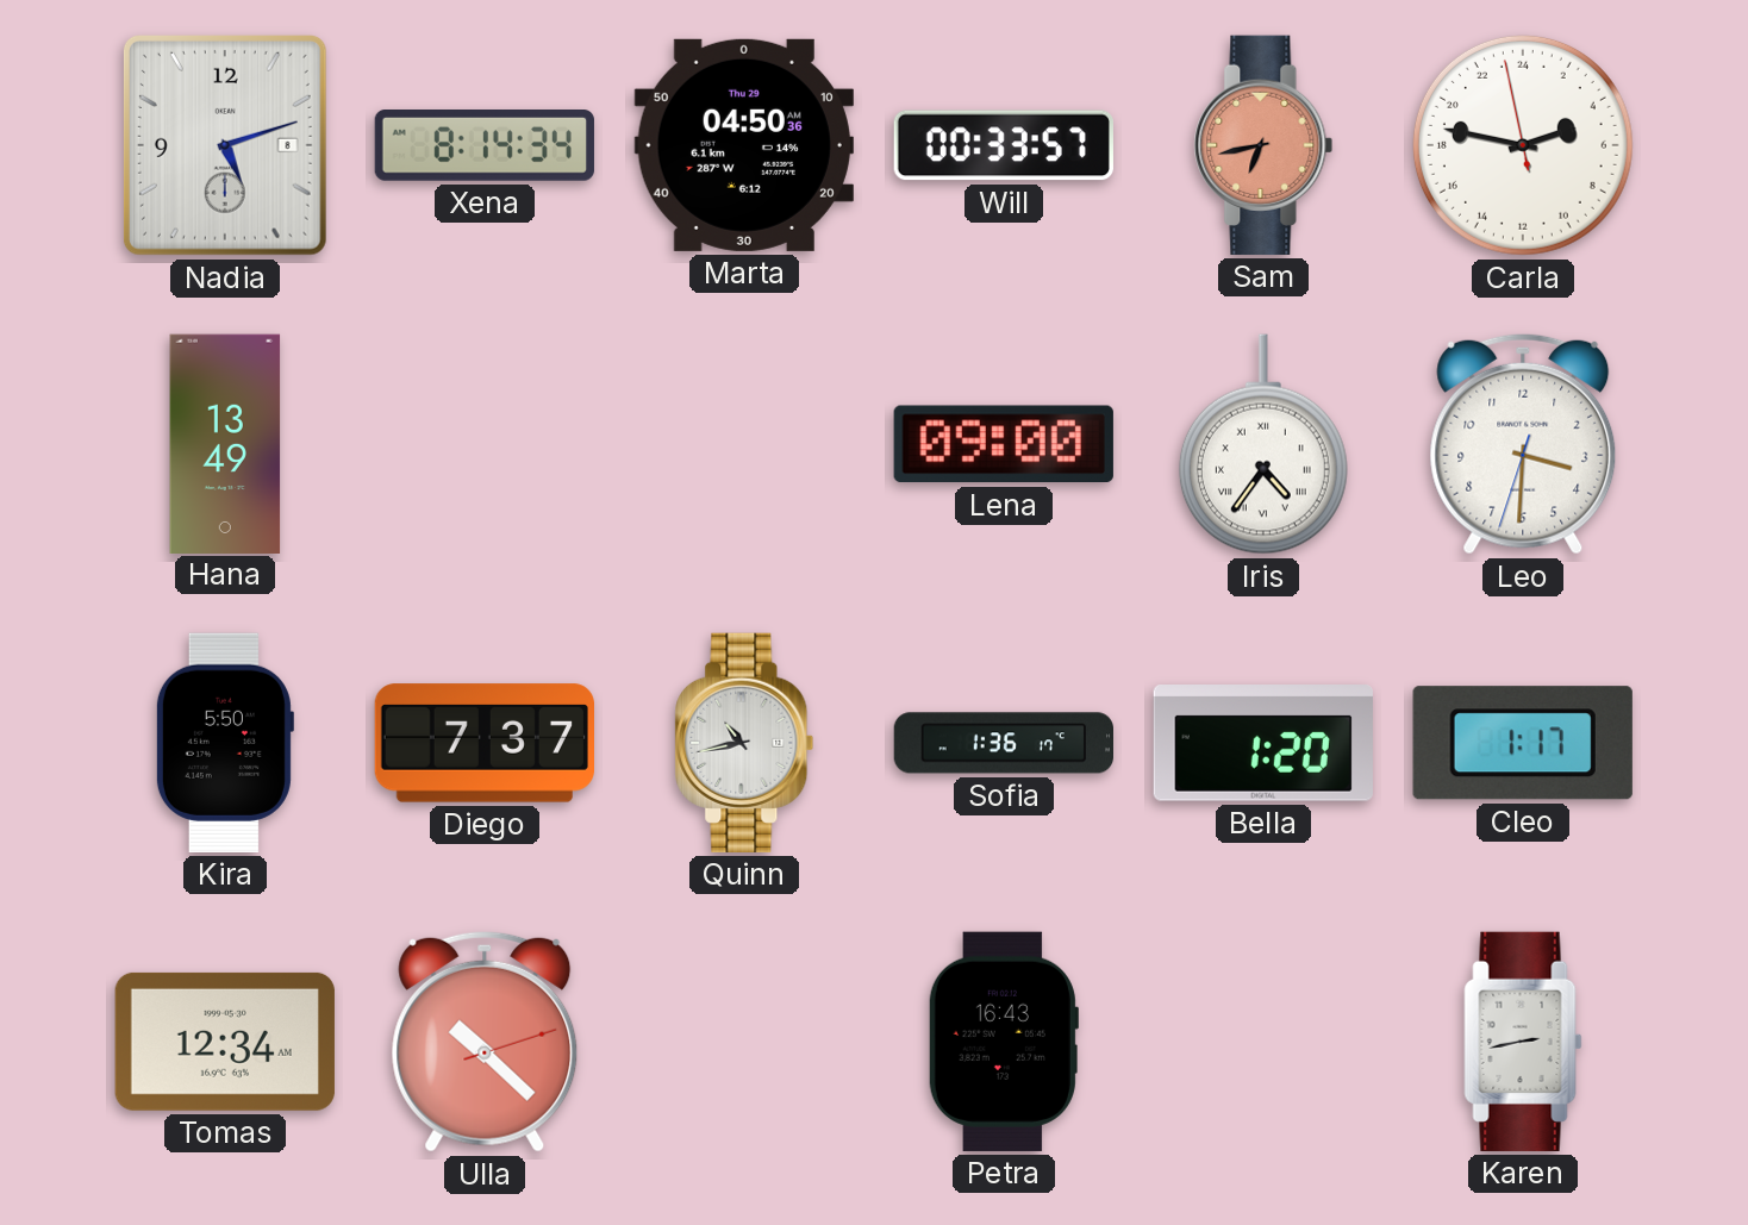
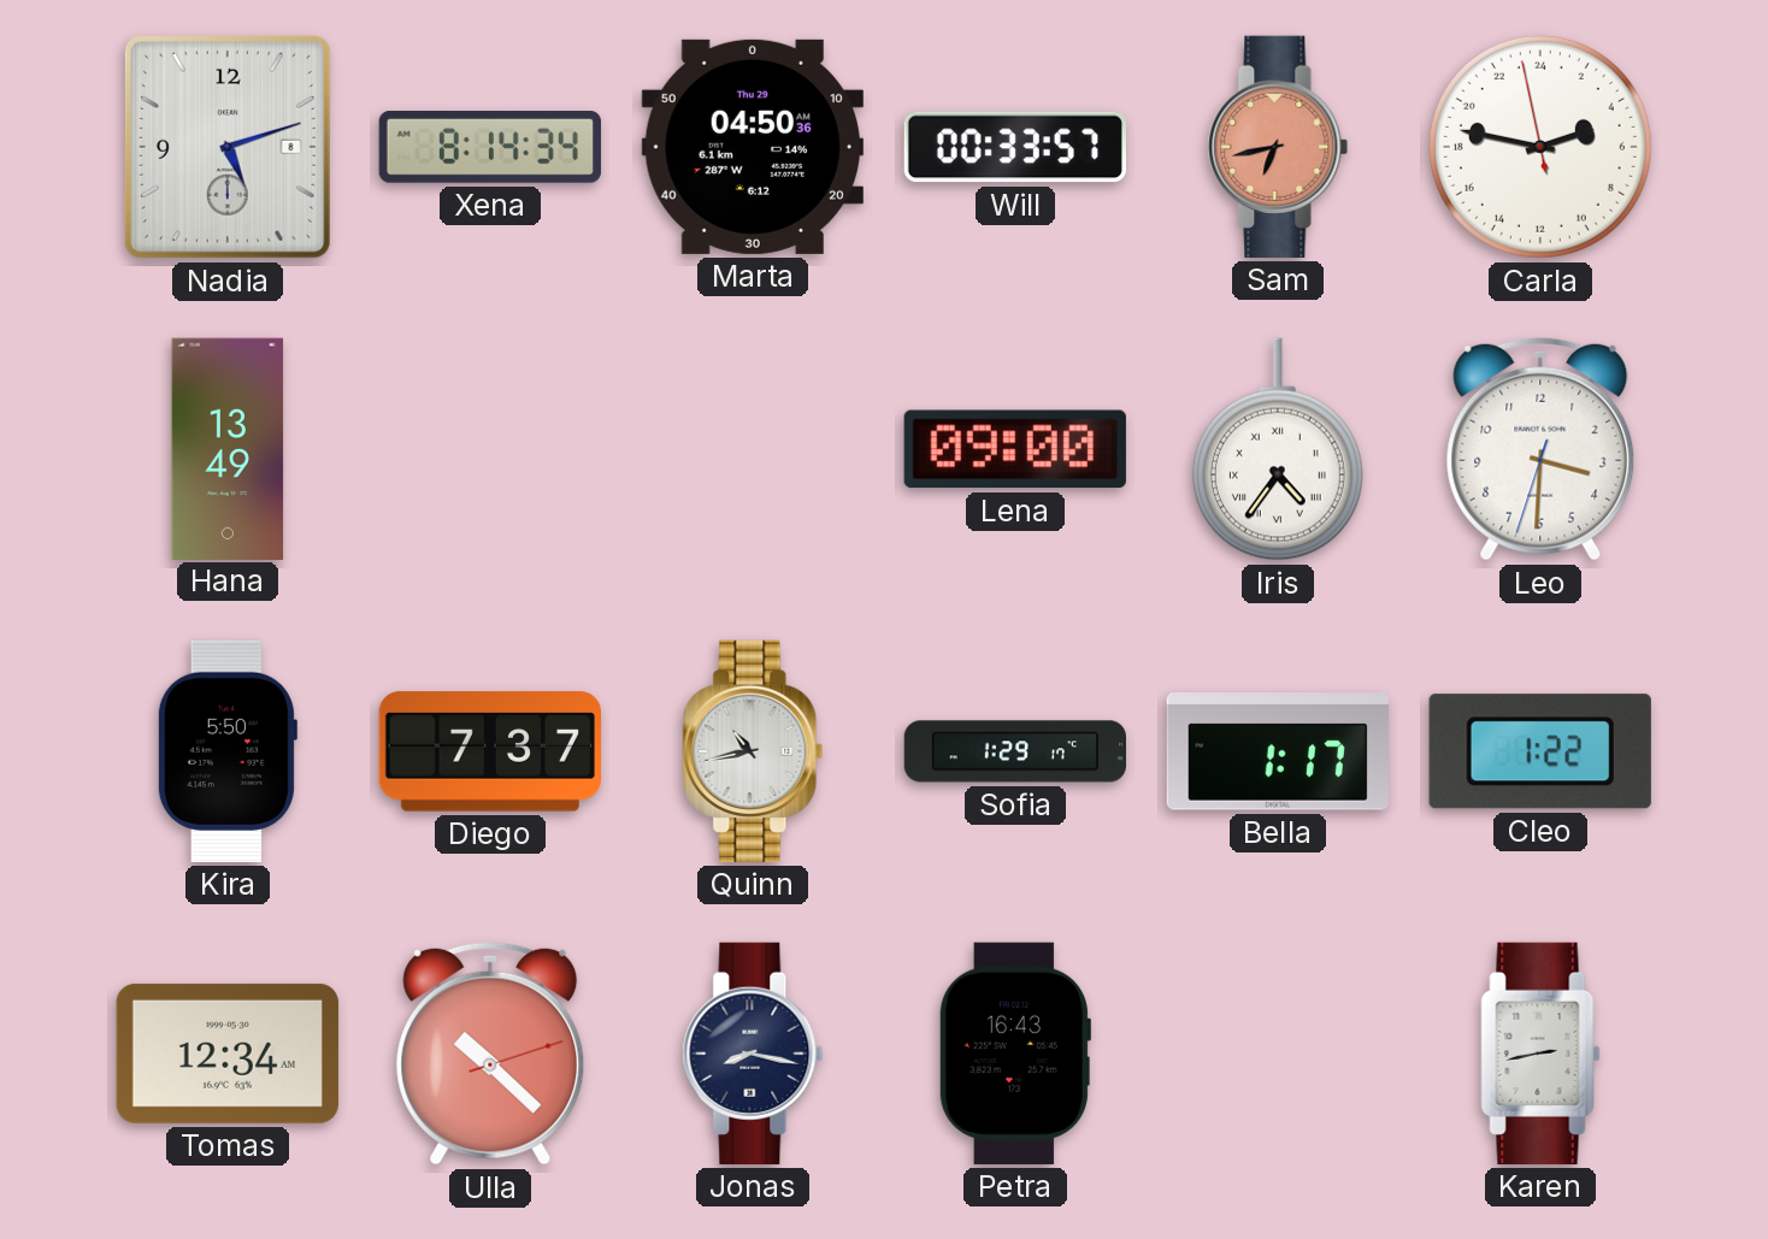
Sofia: 1:36 -> 1:29 (1014, 751)
Bella: 1:20 -> 1:17 (1278, 753)
Cleo: 1:17 -> 1:22 (1540, 751)
Jonas: none -> 8:17 (753, 1054)
